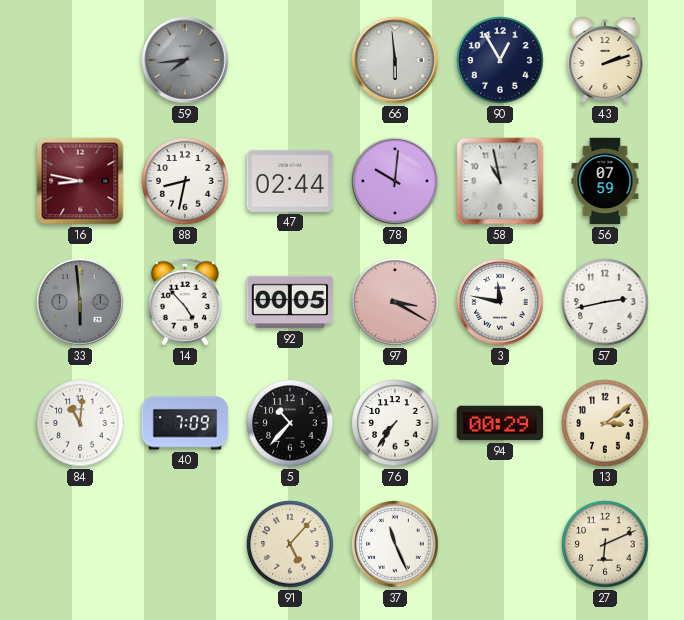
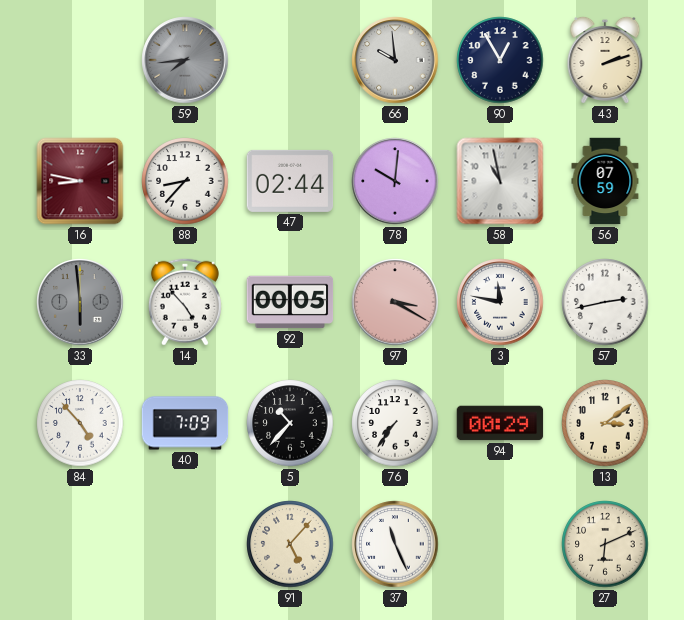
66: 5:59 -> 9:59 (395, 60)
88: 8:32 -> 8:37 (185, 181)
84: 11:01 -> 4:53 (80, 423)
